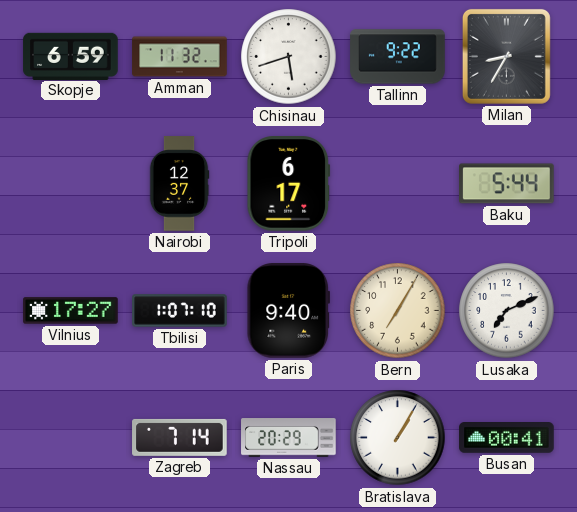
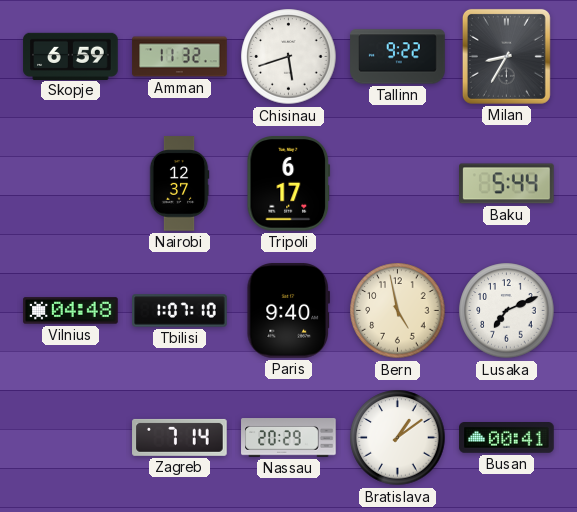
Vilnius: 17:27 -> 04:48 (71, 311)
Bern: 7:05 -> 4:58 (398, 311)
Bratislava: 1:05 -> 1:09 (398, 438)
